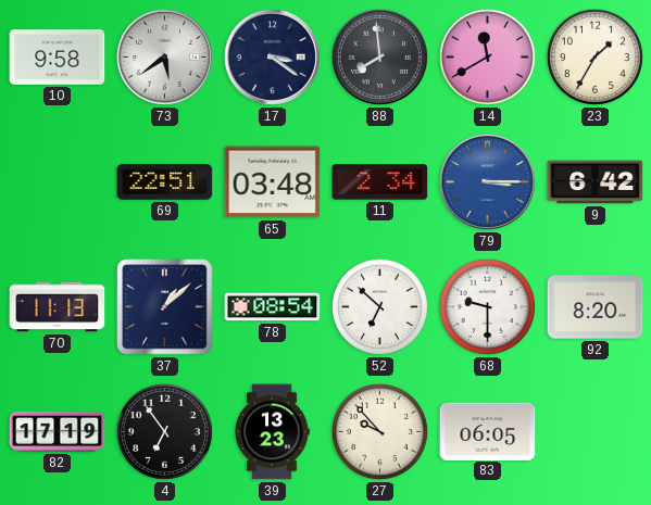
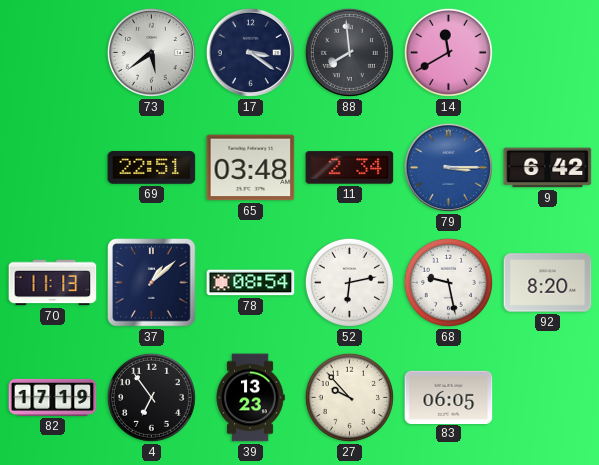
10: 9:58 -> none (58, 56)
23: 1:35 -> none (594, 56)
52: 6:52 -> 6:13 (349, 282)
68: 9:30 -> 9:28 (448, 282)
